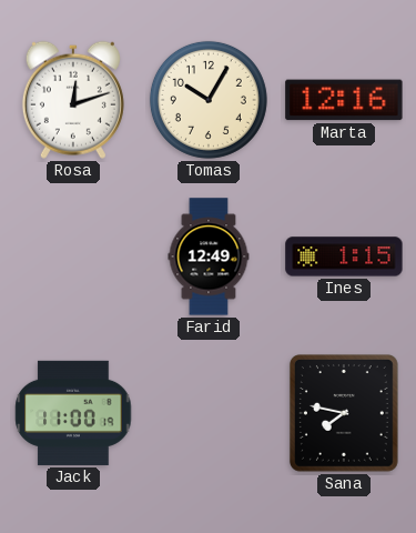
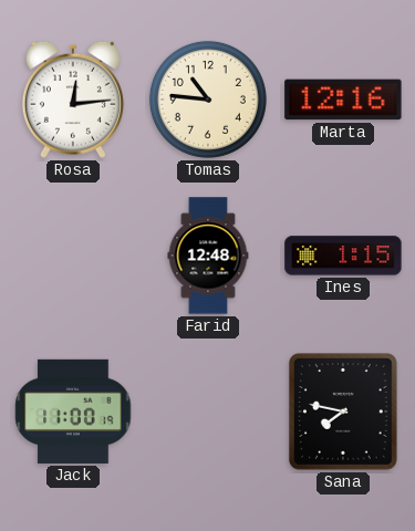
Rosa: 12:12 -> 12:14 (73, 100)
Tomas: 10:05 -> 10:46 (208, 100)
Farid: 12:49 -> 12:48 (208, 256)
